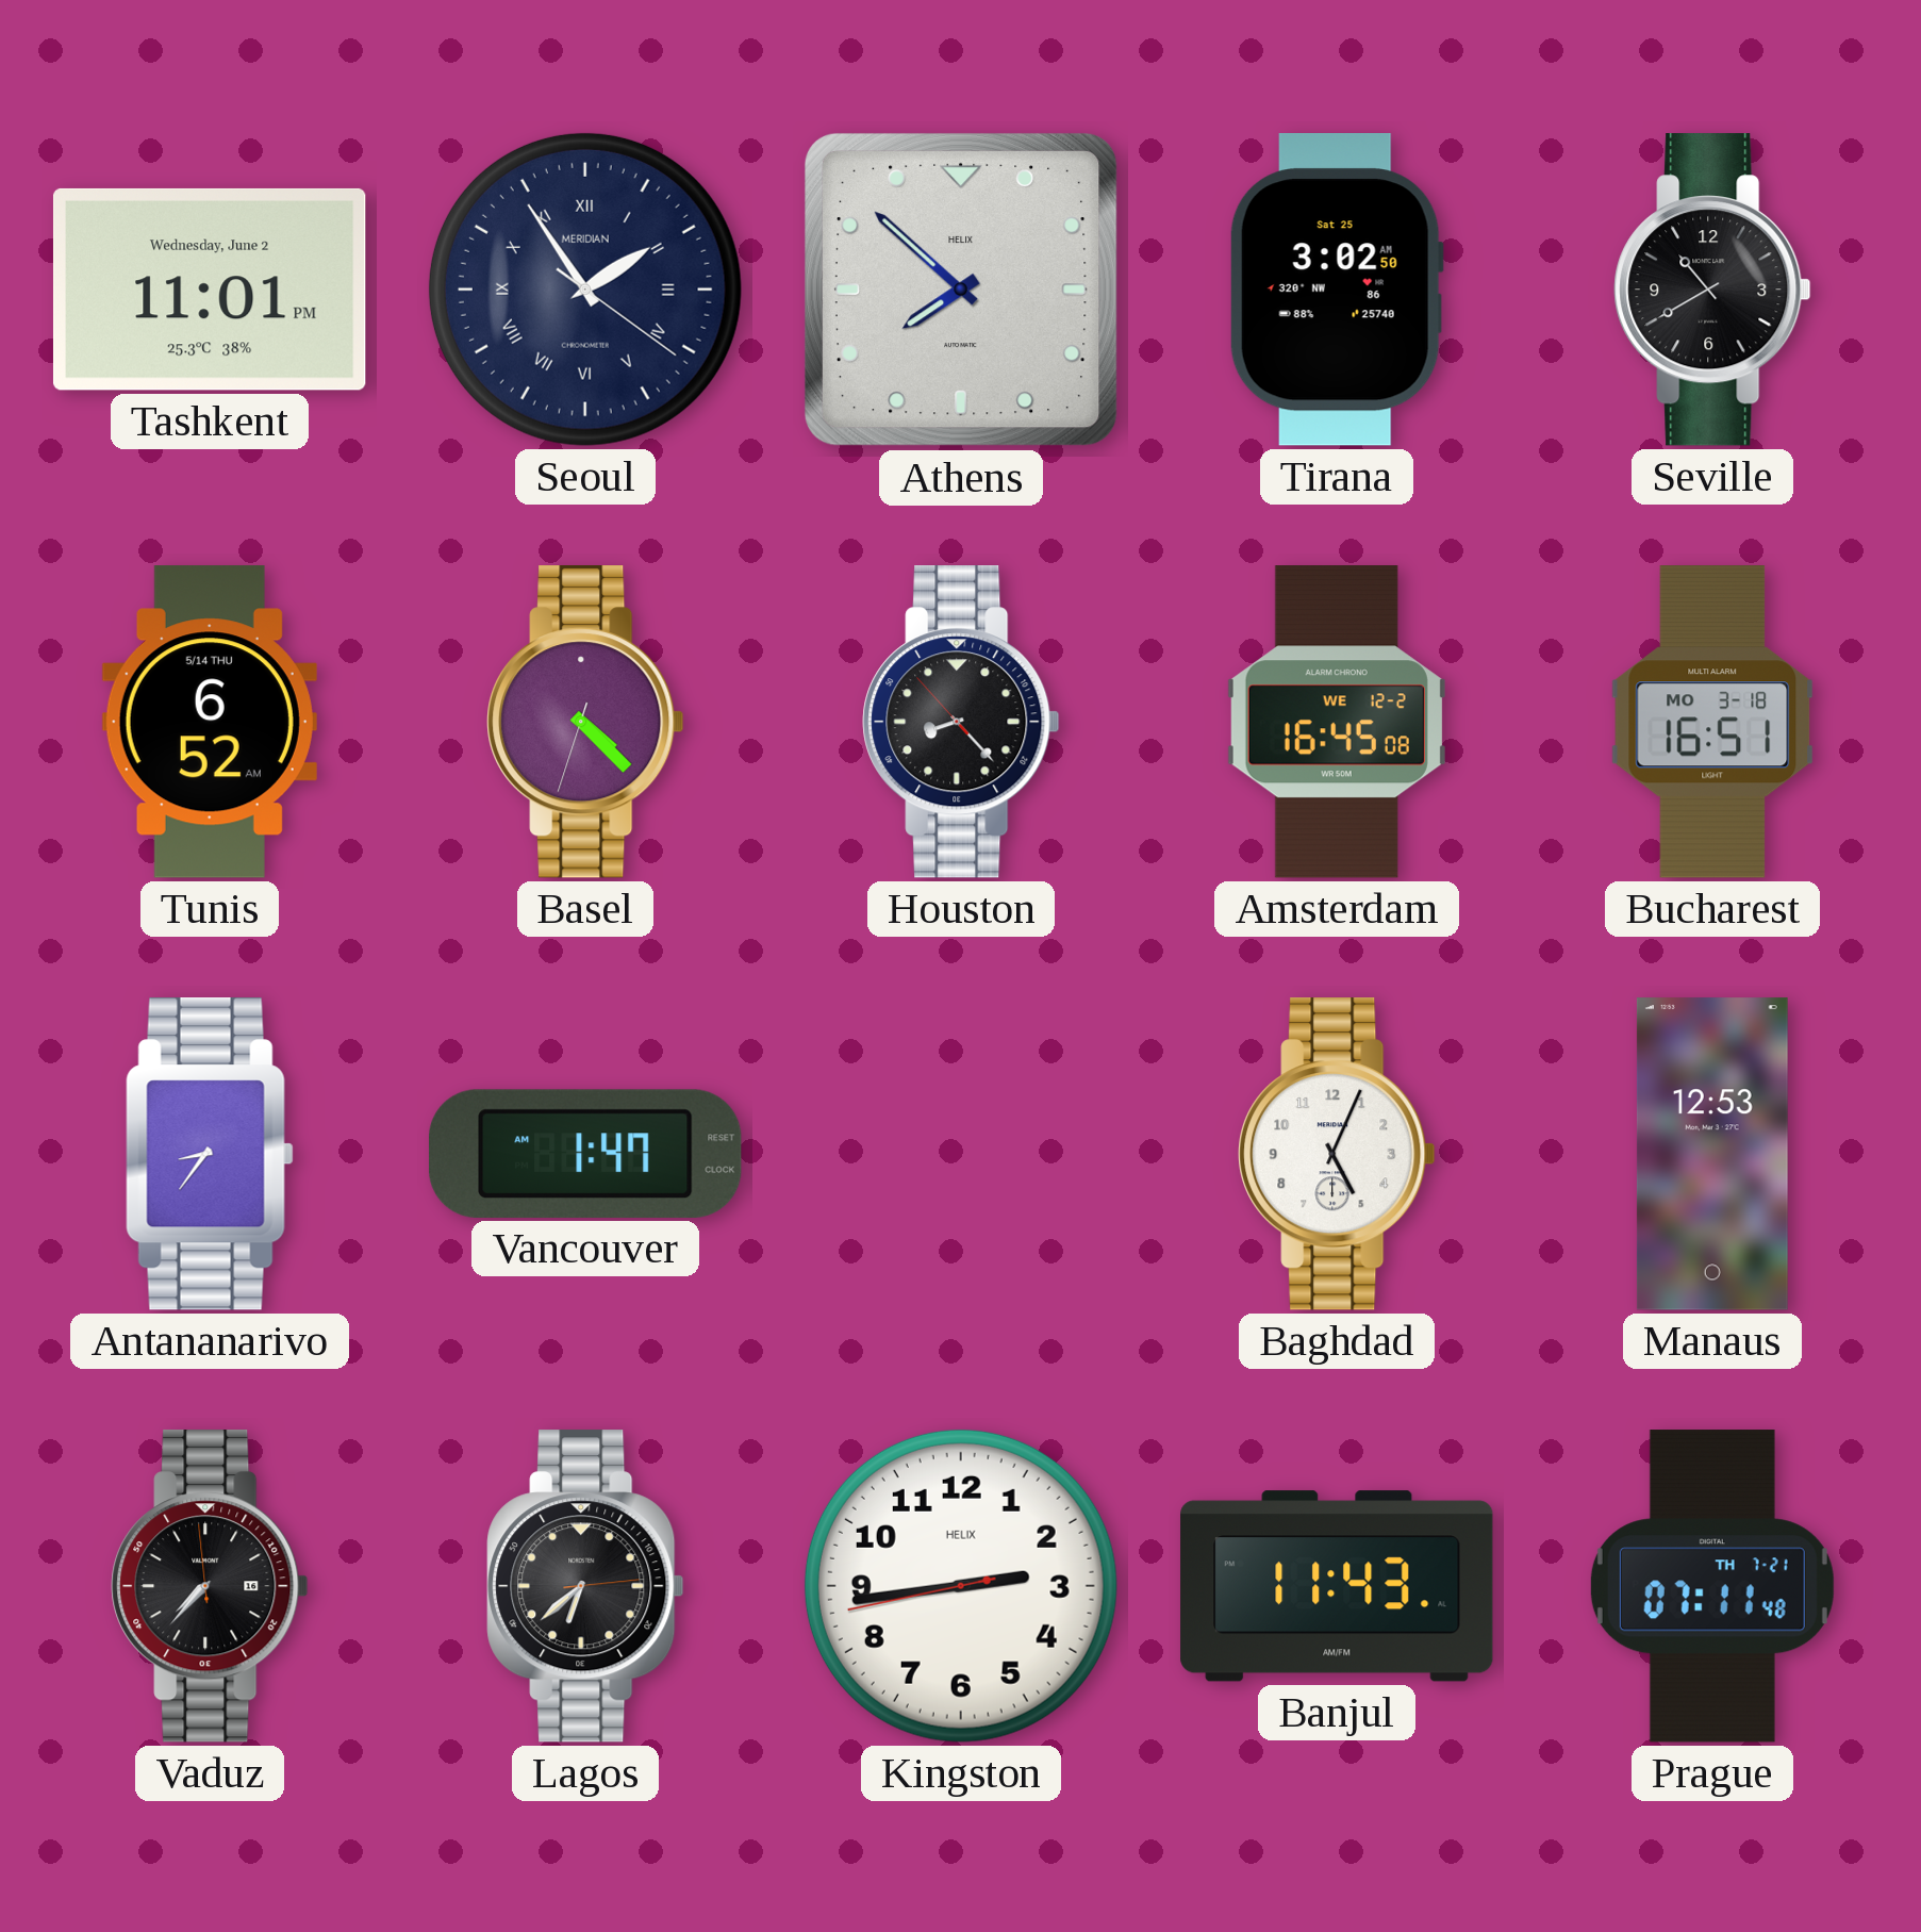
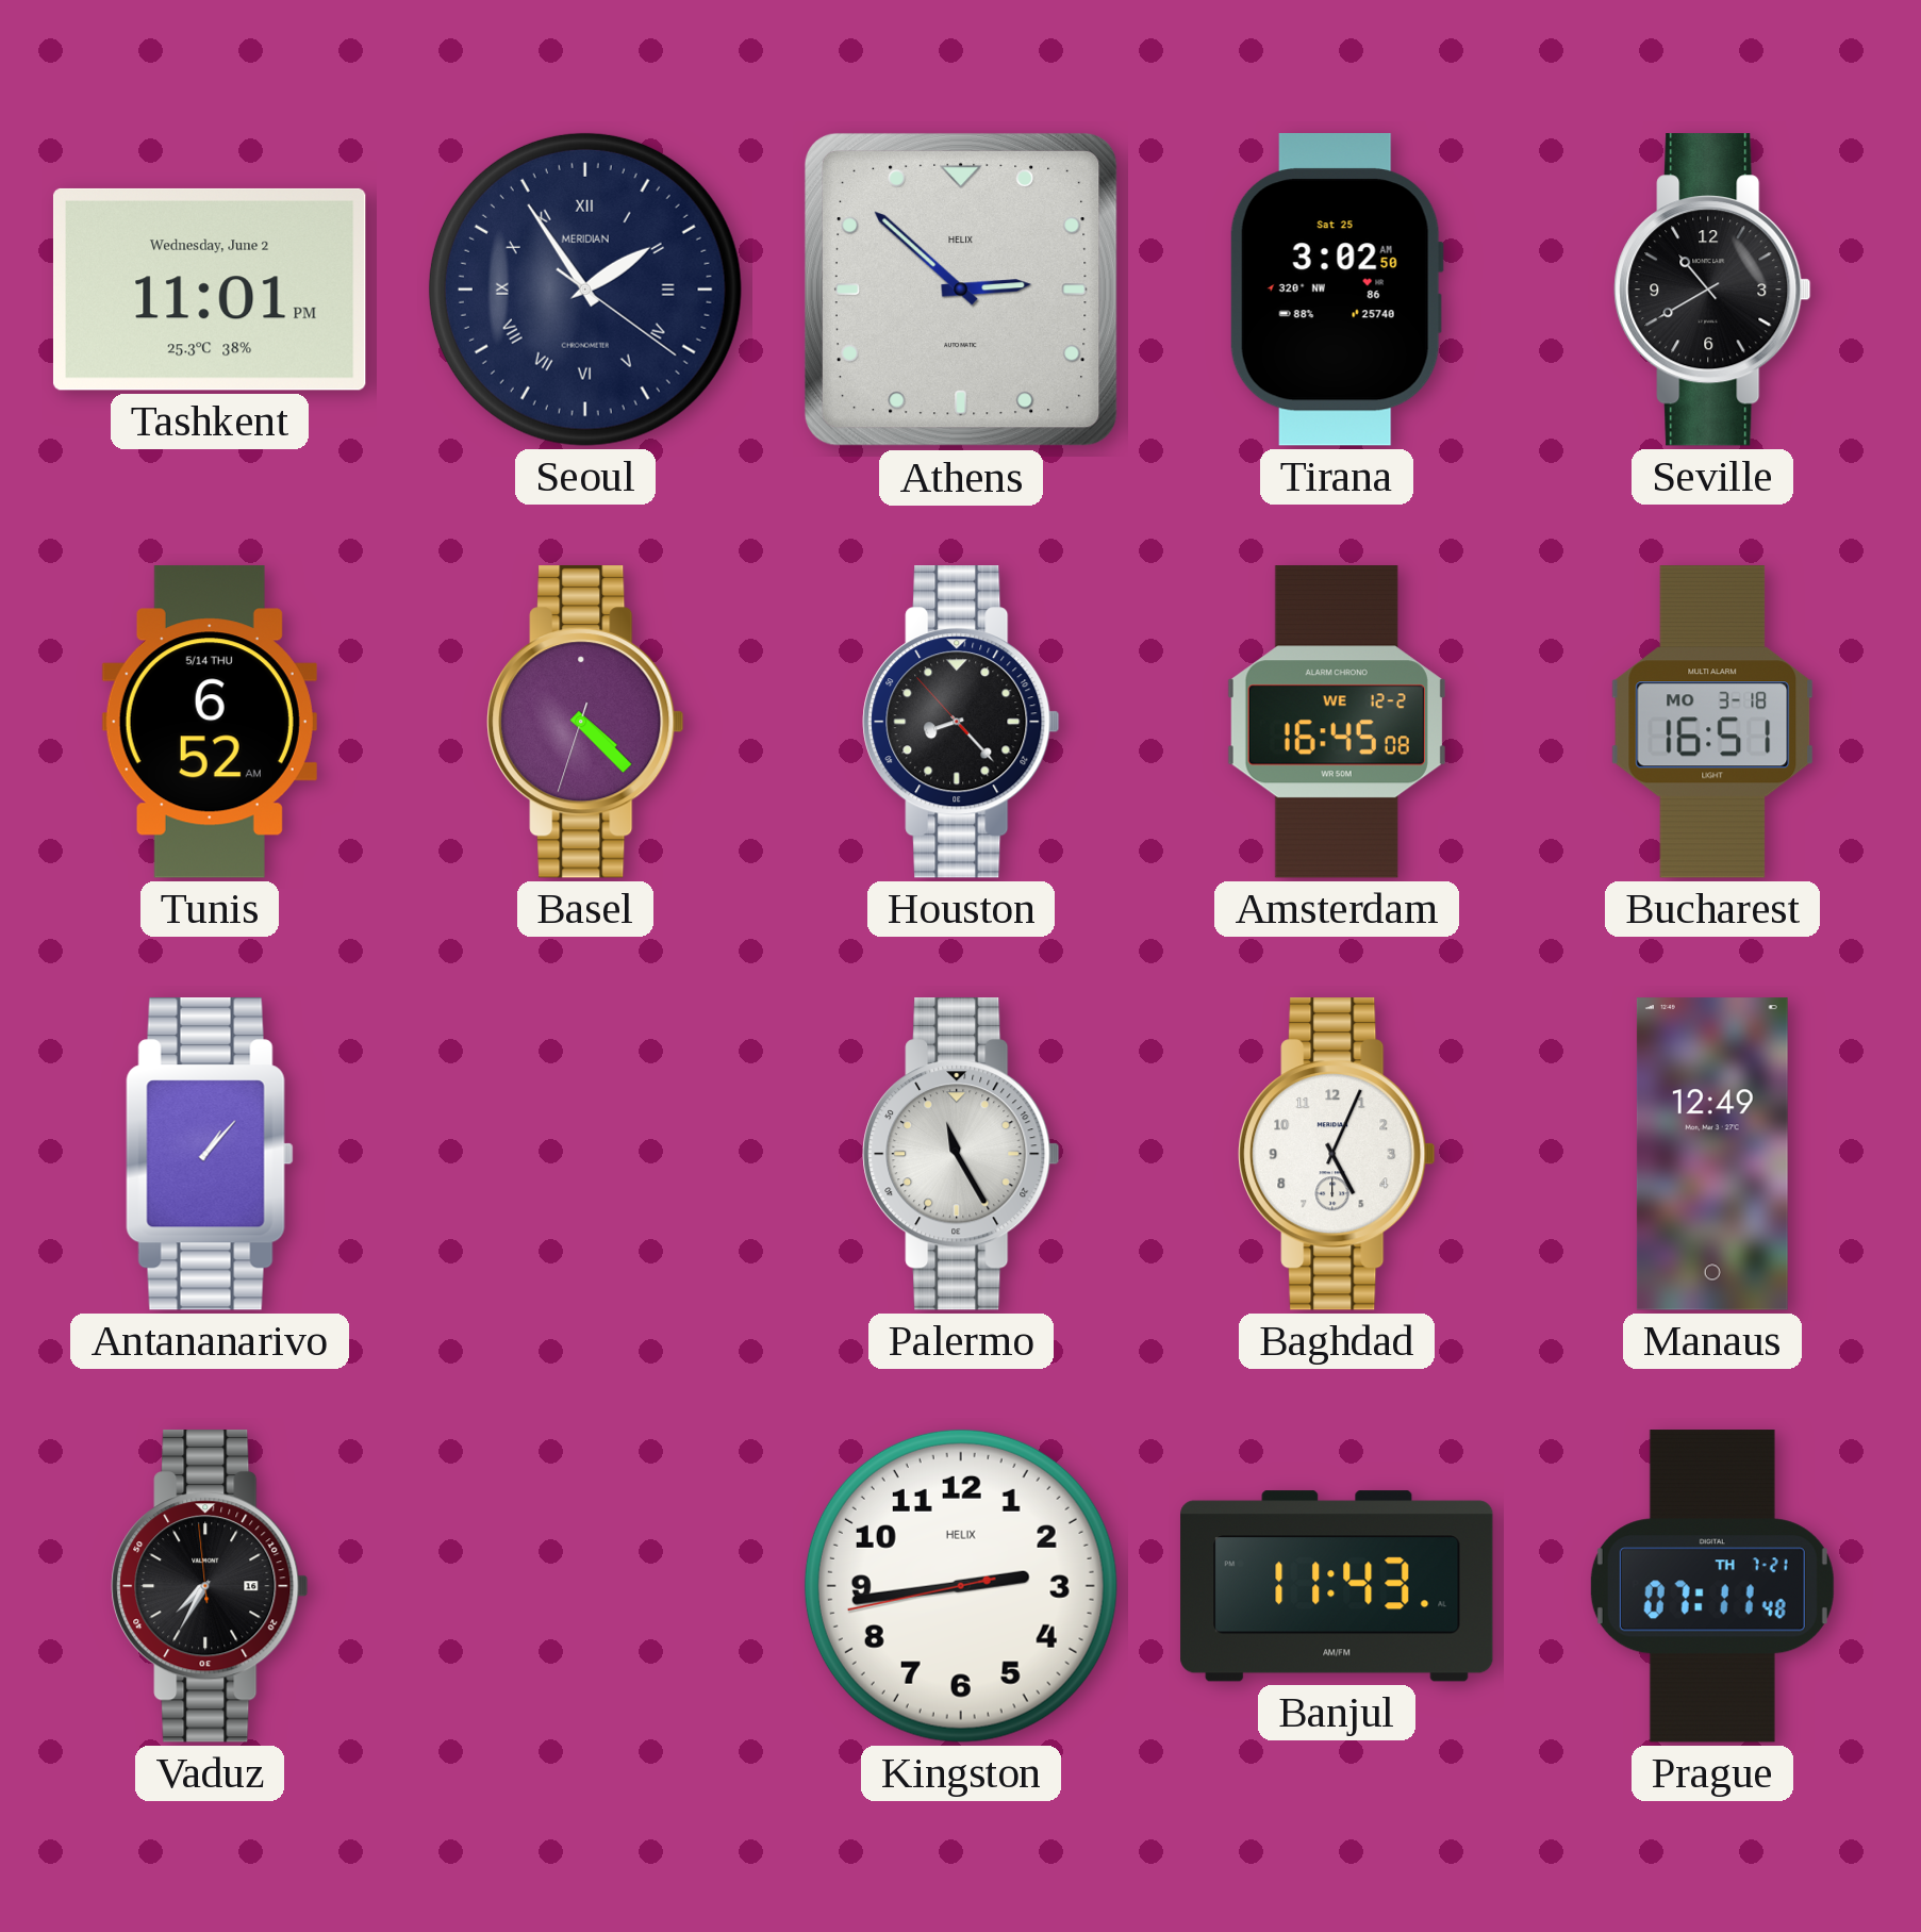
Athens: 7:52 -> 2:52 (961, 290)
Antananarivo: 8:36 -> 1:07 (210, 1154)
Vancouver: 1:47 -> none (586, 1154)
Palermo: none -> 11:25 (961, 1154)
Manaus: 12:53 -> 12:49 (1712, 1154)
Vaduz: 7:36 -> 7:34 (210, 1586)
Lagos: 6:38 -> none (585, 1586)
